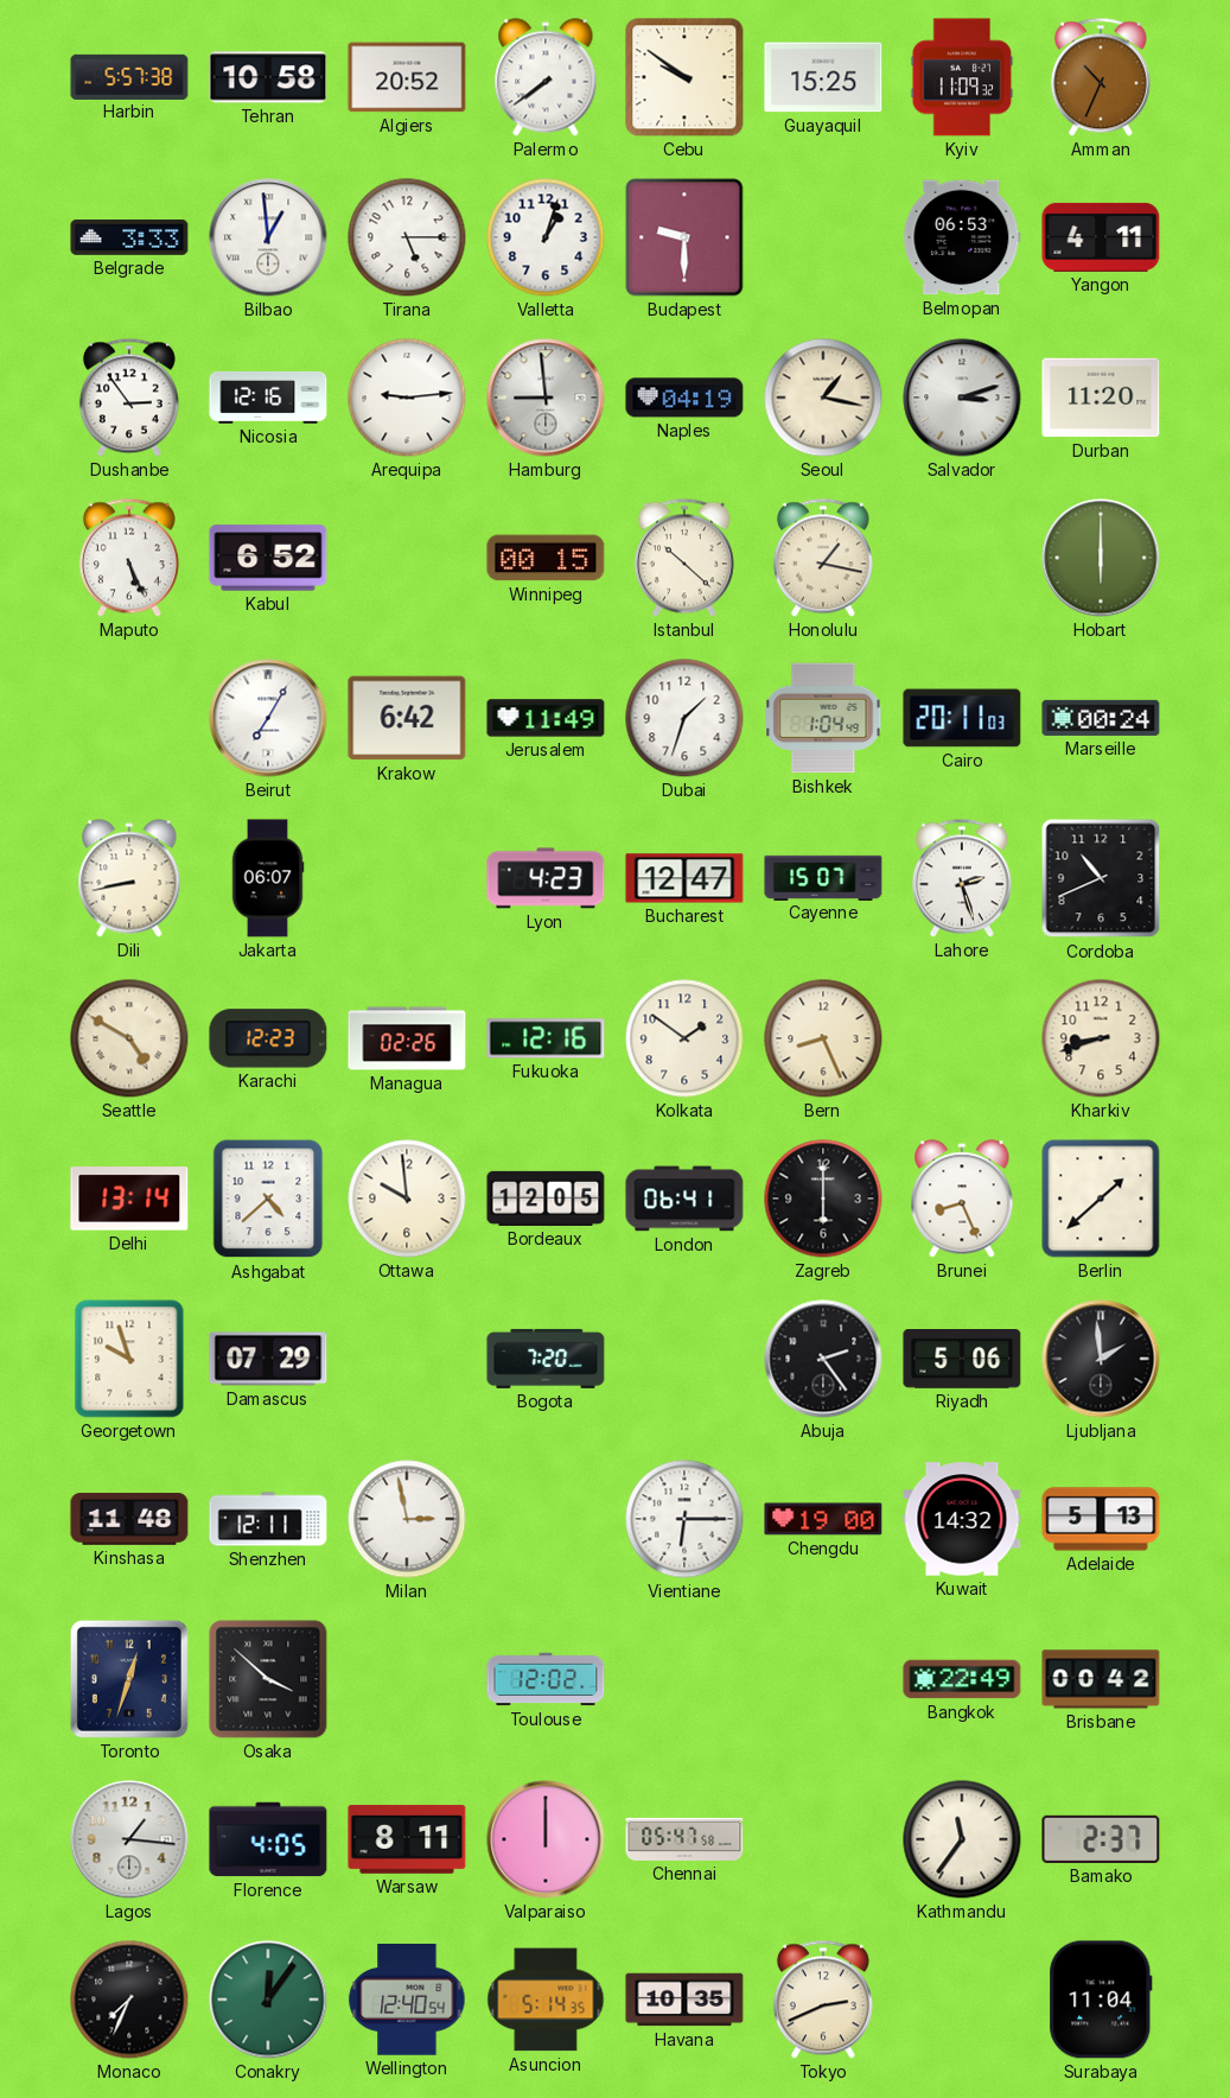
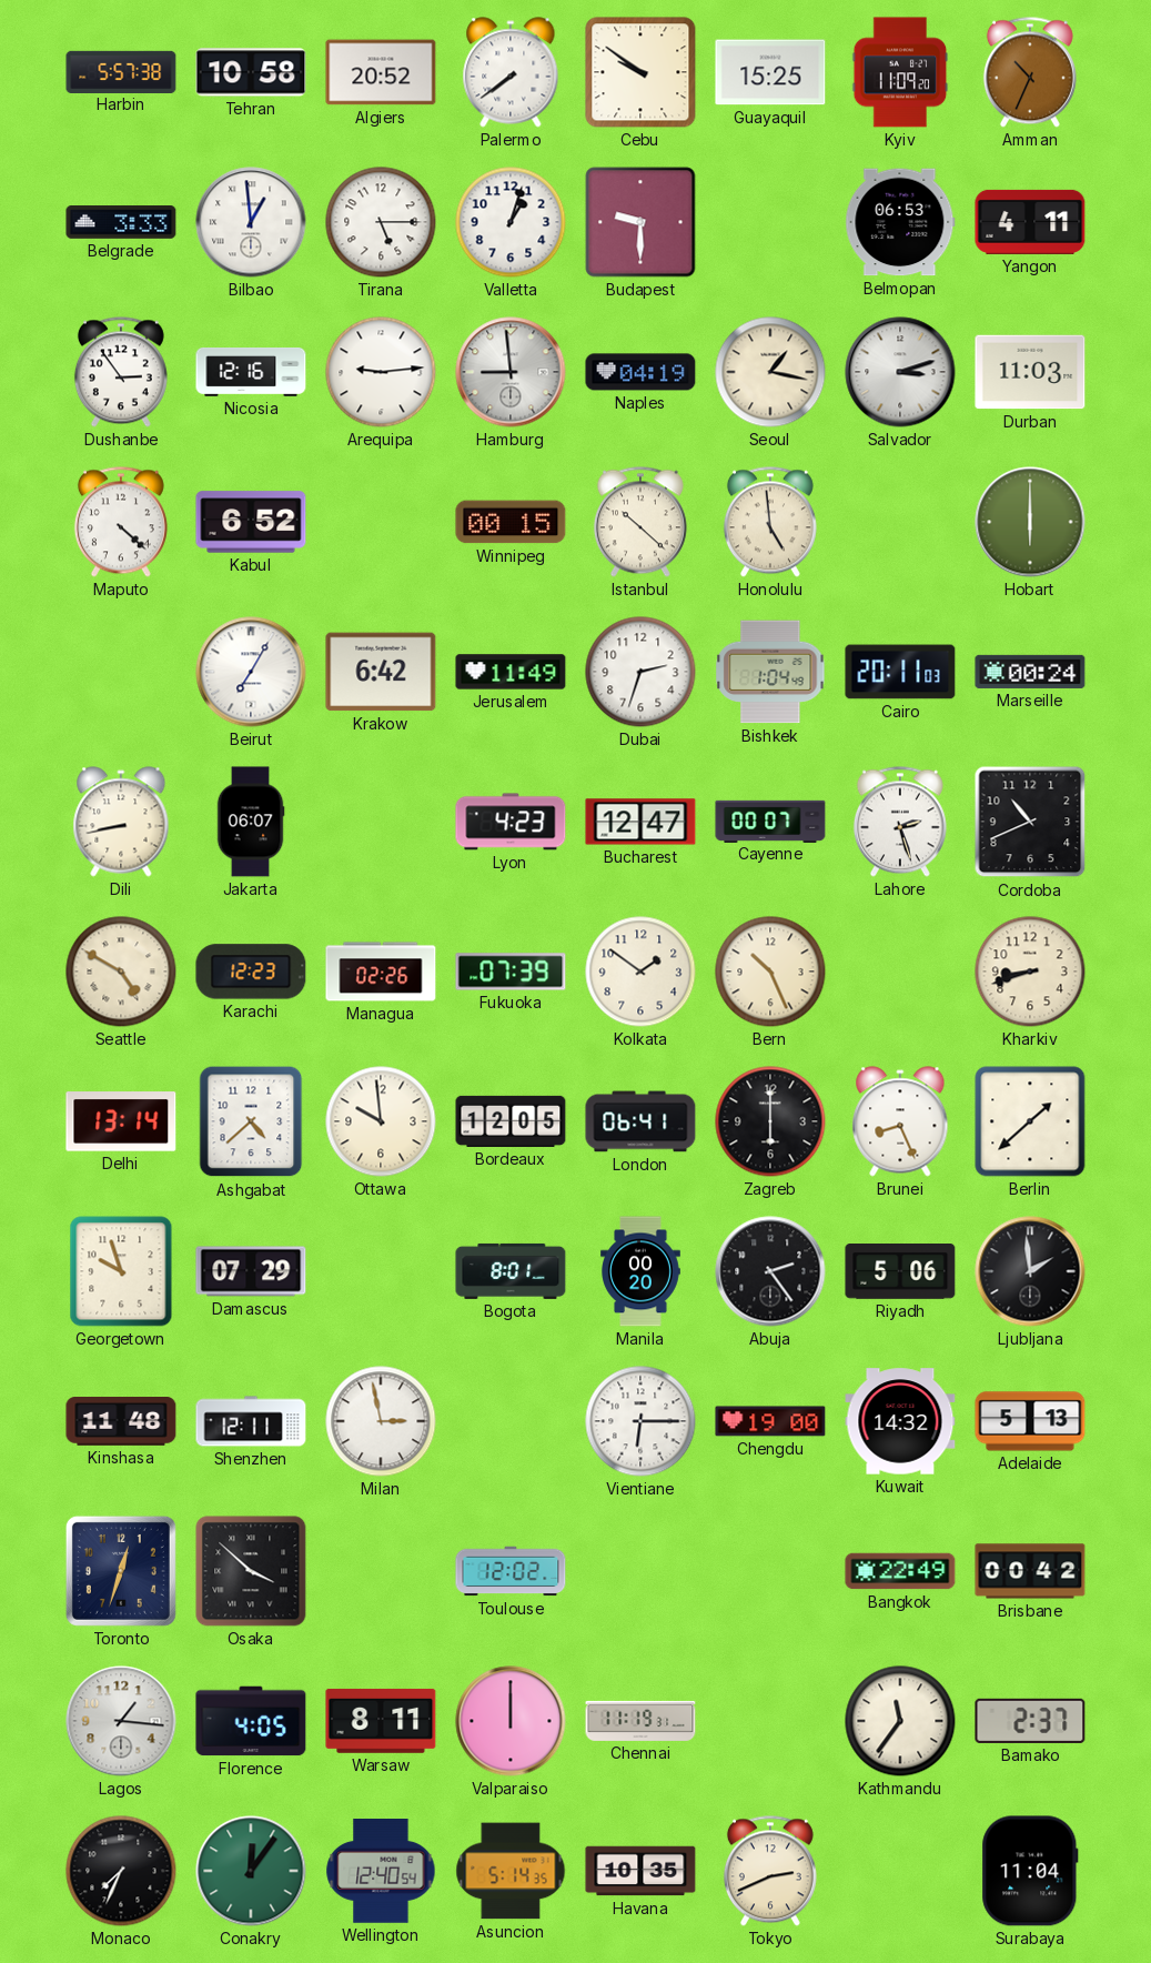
Kyiv: 11:09:32 -> 11:09:20 (900, 72)
Durban: 11:20 -> 11:03 (1030, 372)
Maputo: 5:26 -> 4:22 (121, 522)
Honolulu: 1:17 -> 4:59 (770, 522)
Dubai: 1:33 -> 2:33 (640, 672)
Cayenne: 15:07 -> 00:07 (770, 821)
Fukuoka: 12:16 -> 07:39 (511, 972)
Bern: 8:26 -> 10:26 (770, 972)
Bogota: 7:20 -> 8:01 (511, 1271)
Manila: none -> 00:20 (642, 1271)
Chennai: 05:47 -> 11:19 (640, 1721)
